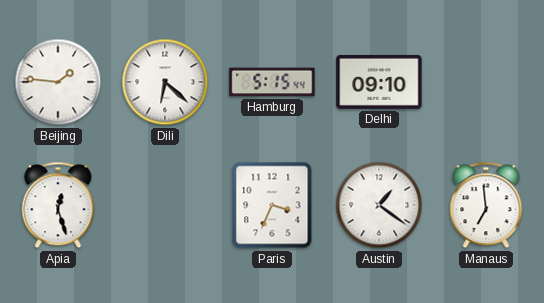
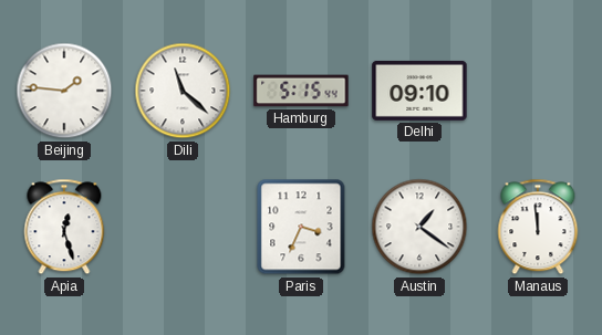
Dili: 6:22 -> 11:22 (183, 91)
Manaus: 6:59 -> 11:59 (538, 227)
